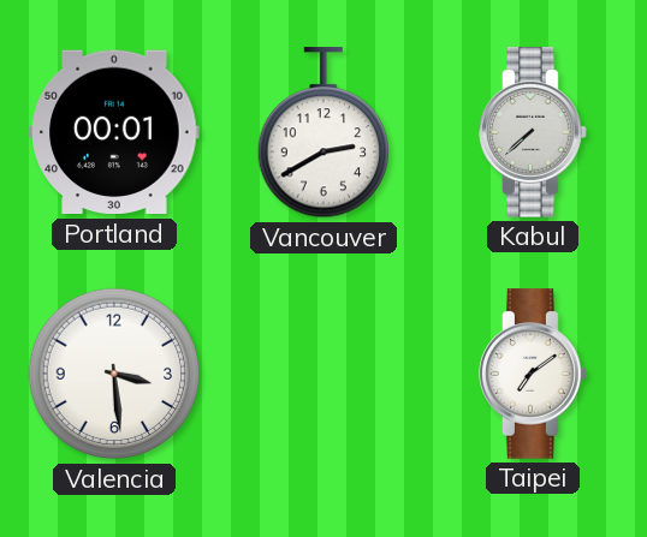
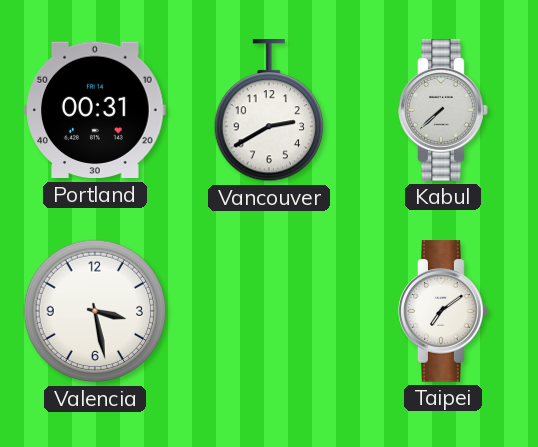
Portland: 00:01 -> 00:31 (95, 110)
Valencia: 3:29 -> 3:28 (95, 311)
